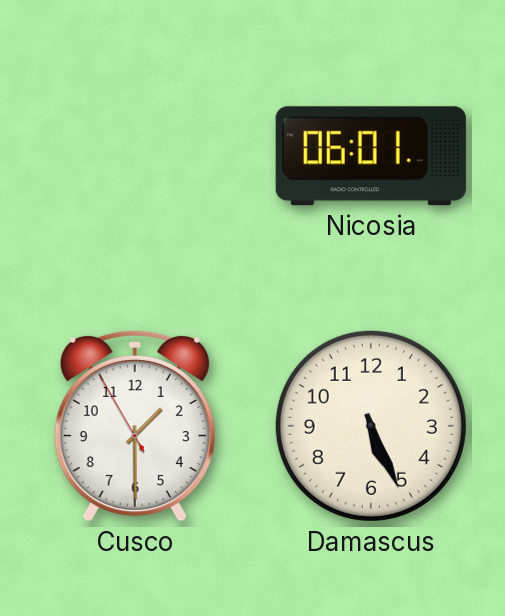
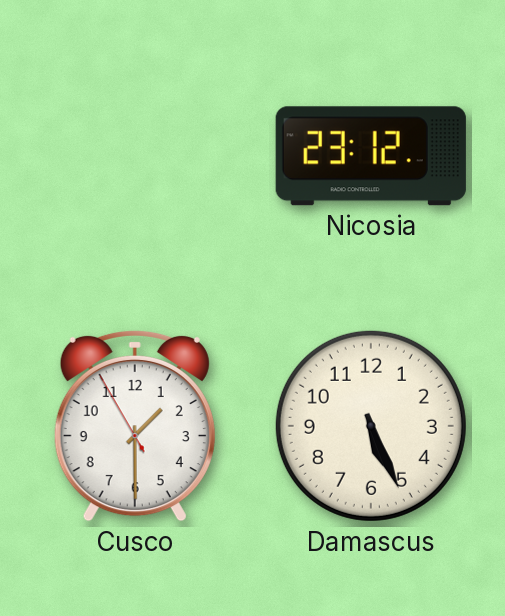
Nicosia: 06:01 -> 23:12 (371, 156)
